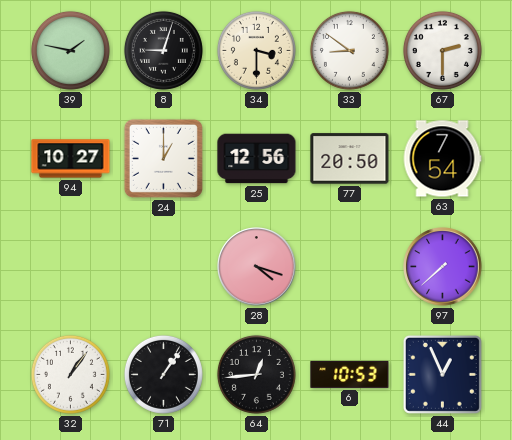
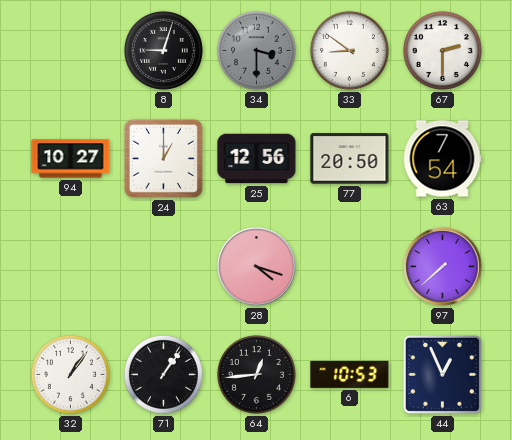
39: 1:47 -> none (70, 50)
34 dial: cream -> grey (256, 50)
